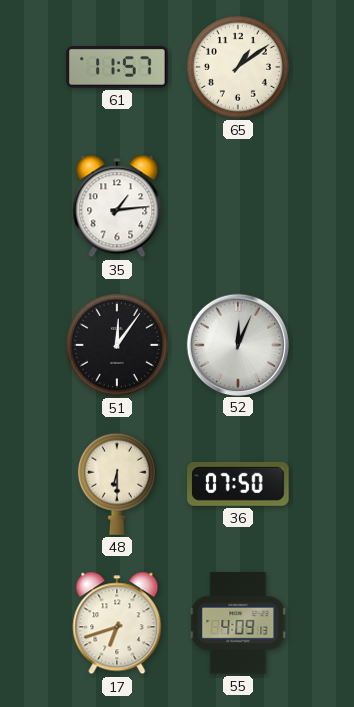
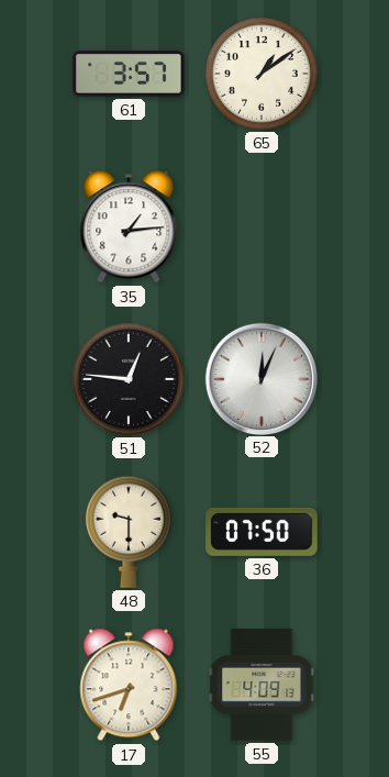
61: 11:57 -> 3:57 (129, 74)
51: 12:06 -> 12:46 (129, 379)
48: 6:30 -> 9:30 (129, 532)
